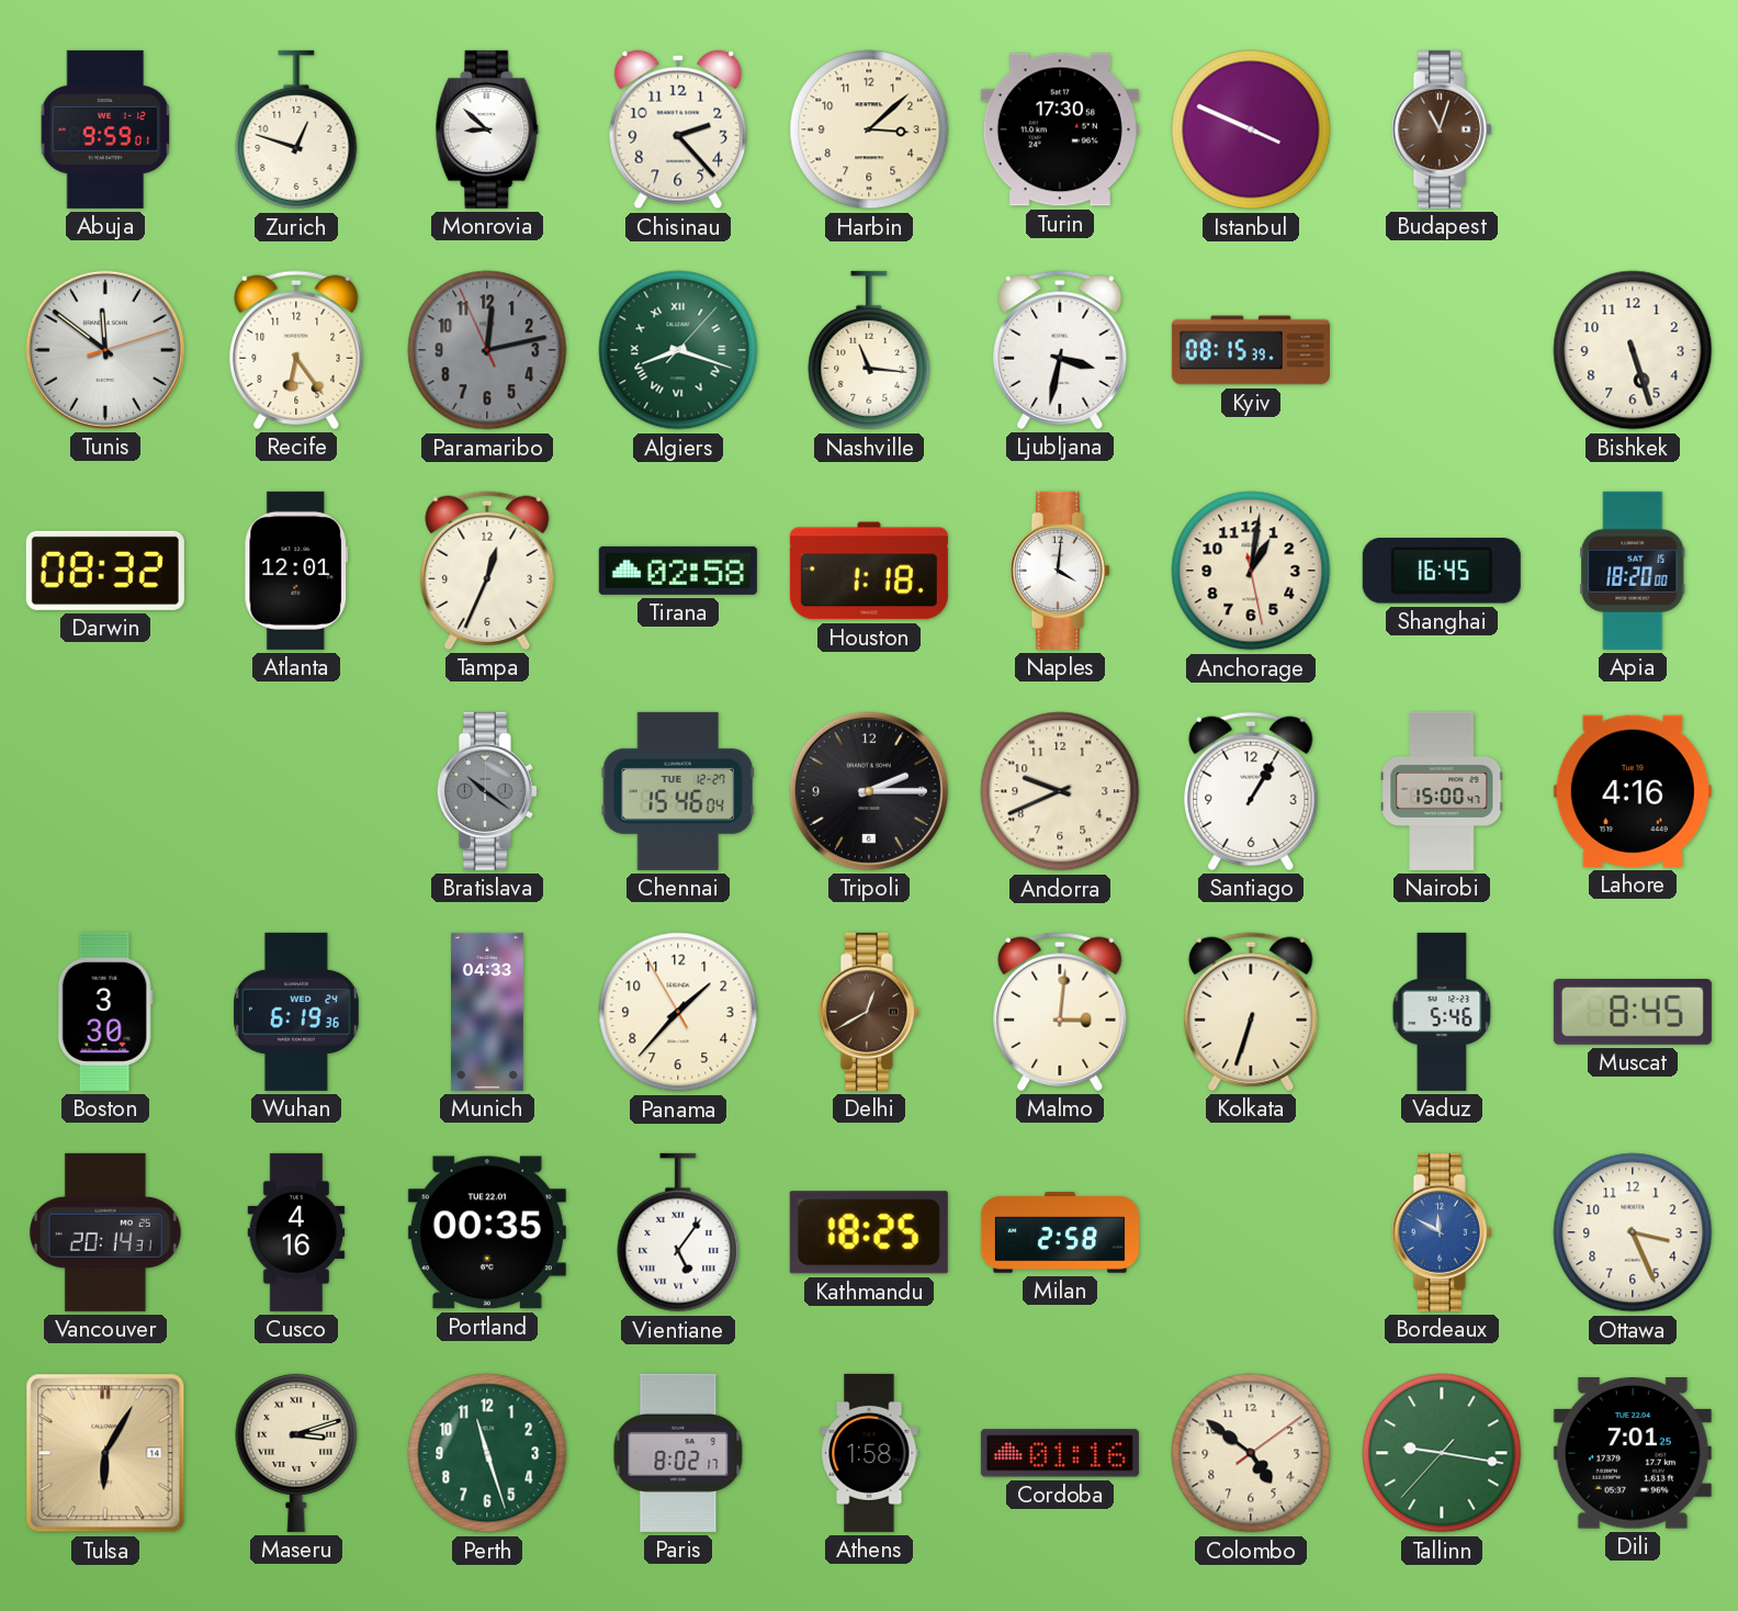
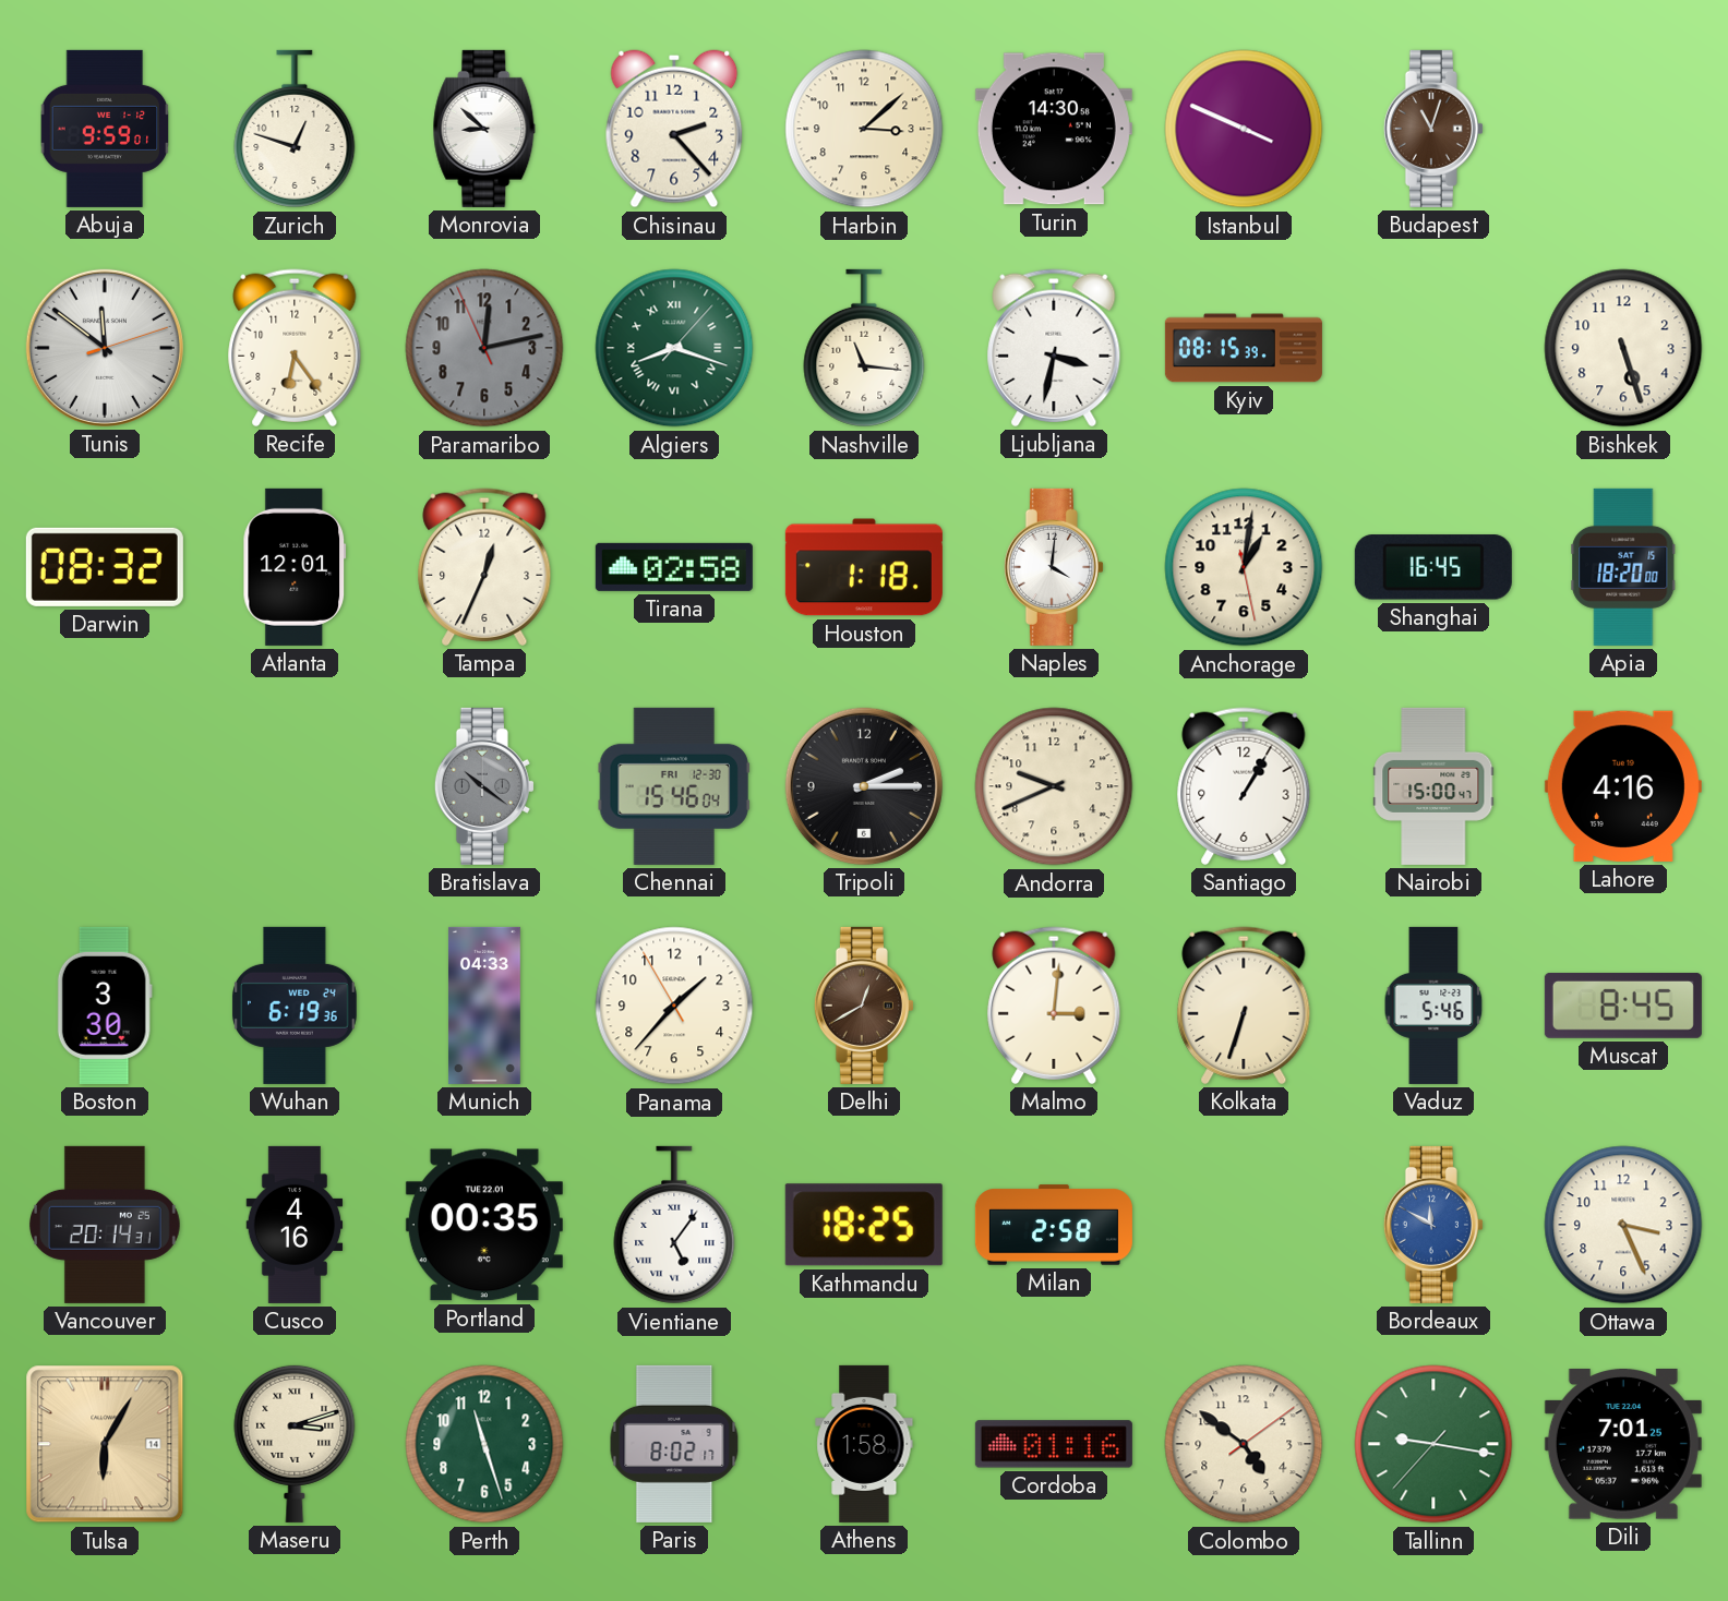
Turin: 17:30 -> 14:30 (1054, 129)
Chennai date: TUE 12-27 -> FRI 12-30 (674, 786)
